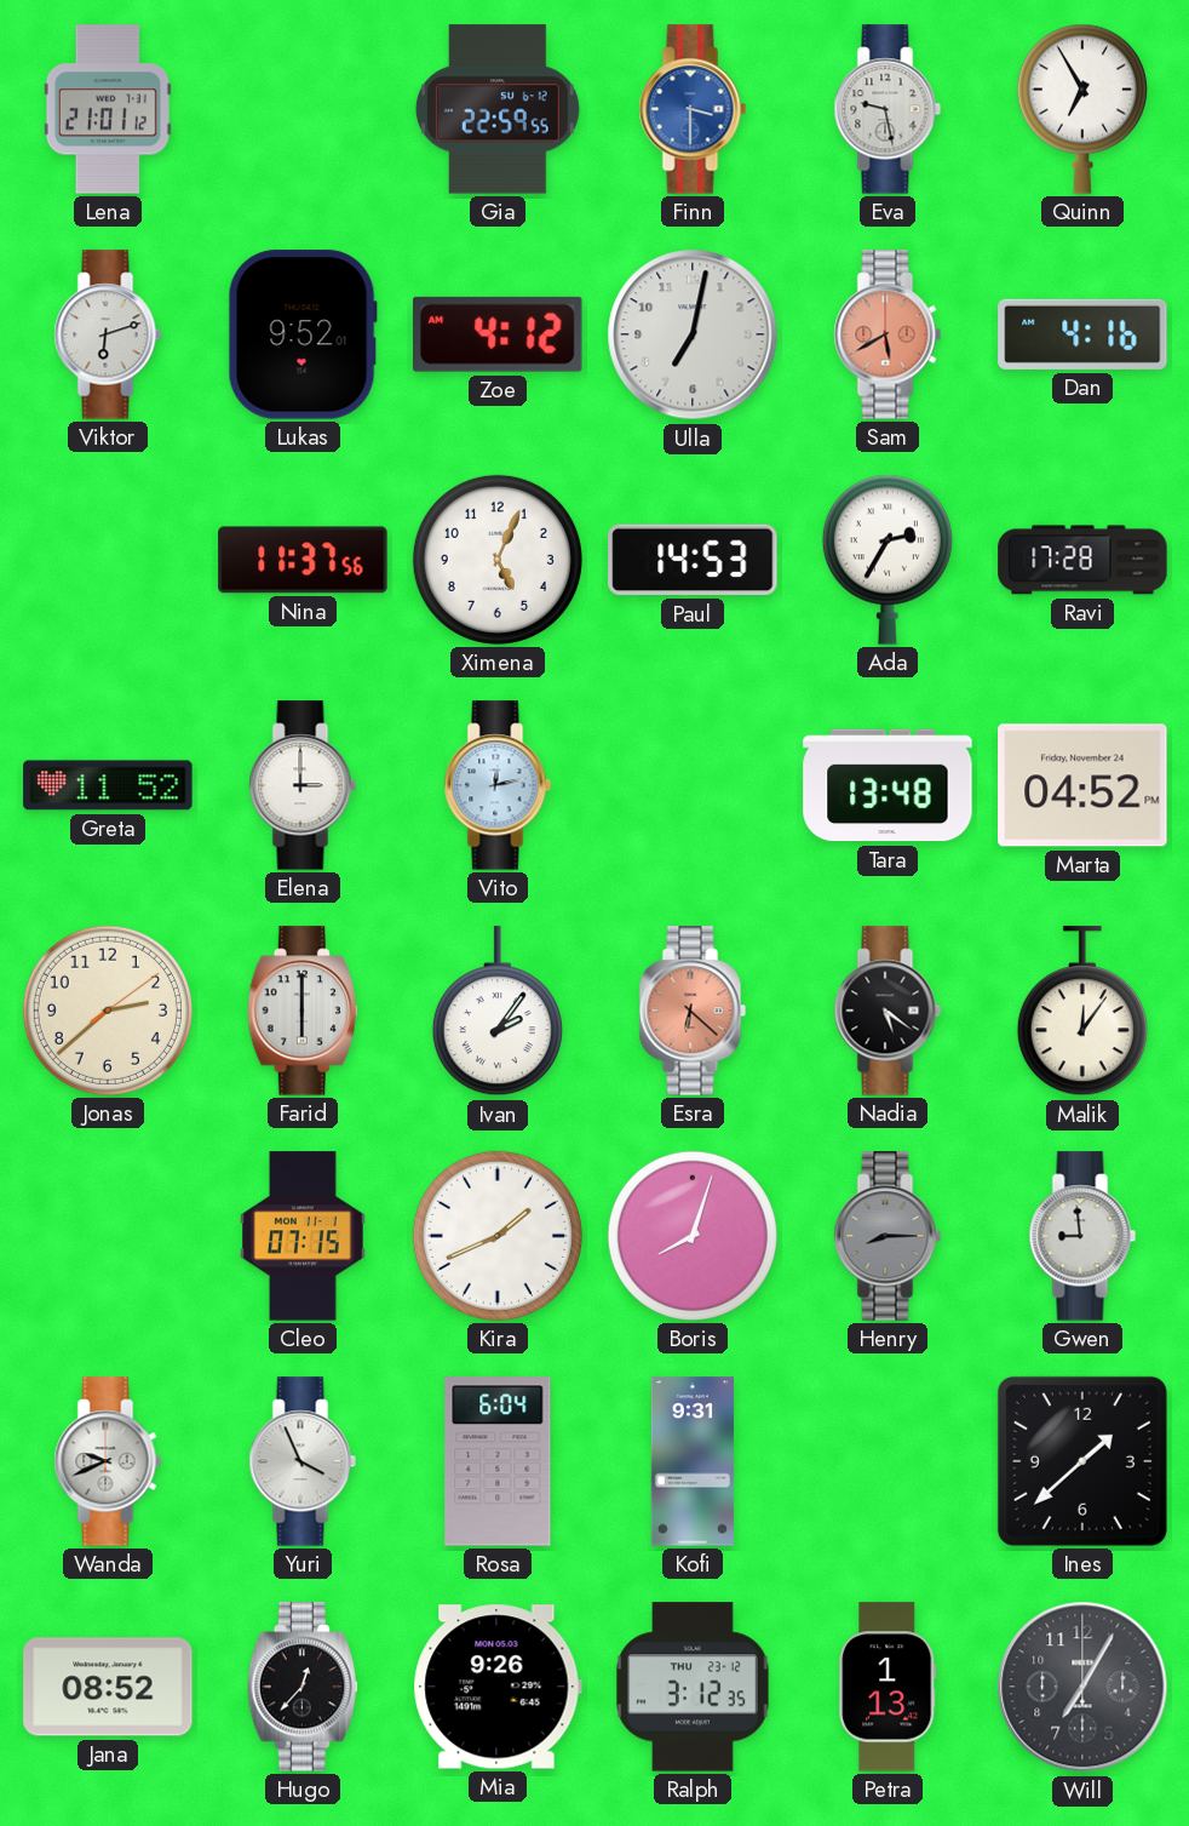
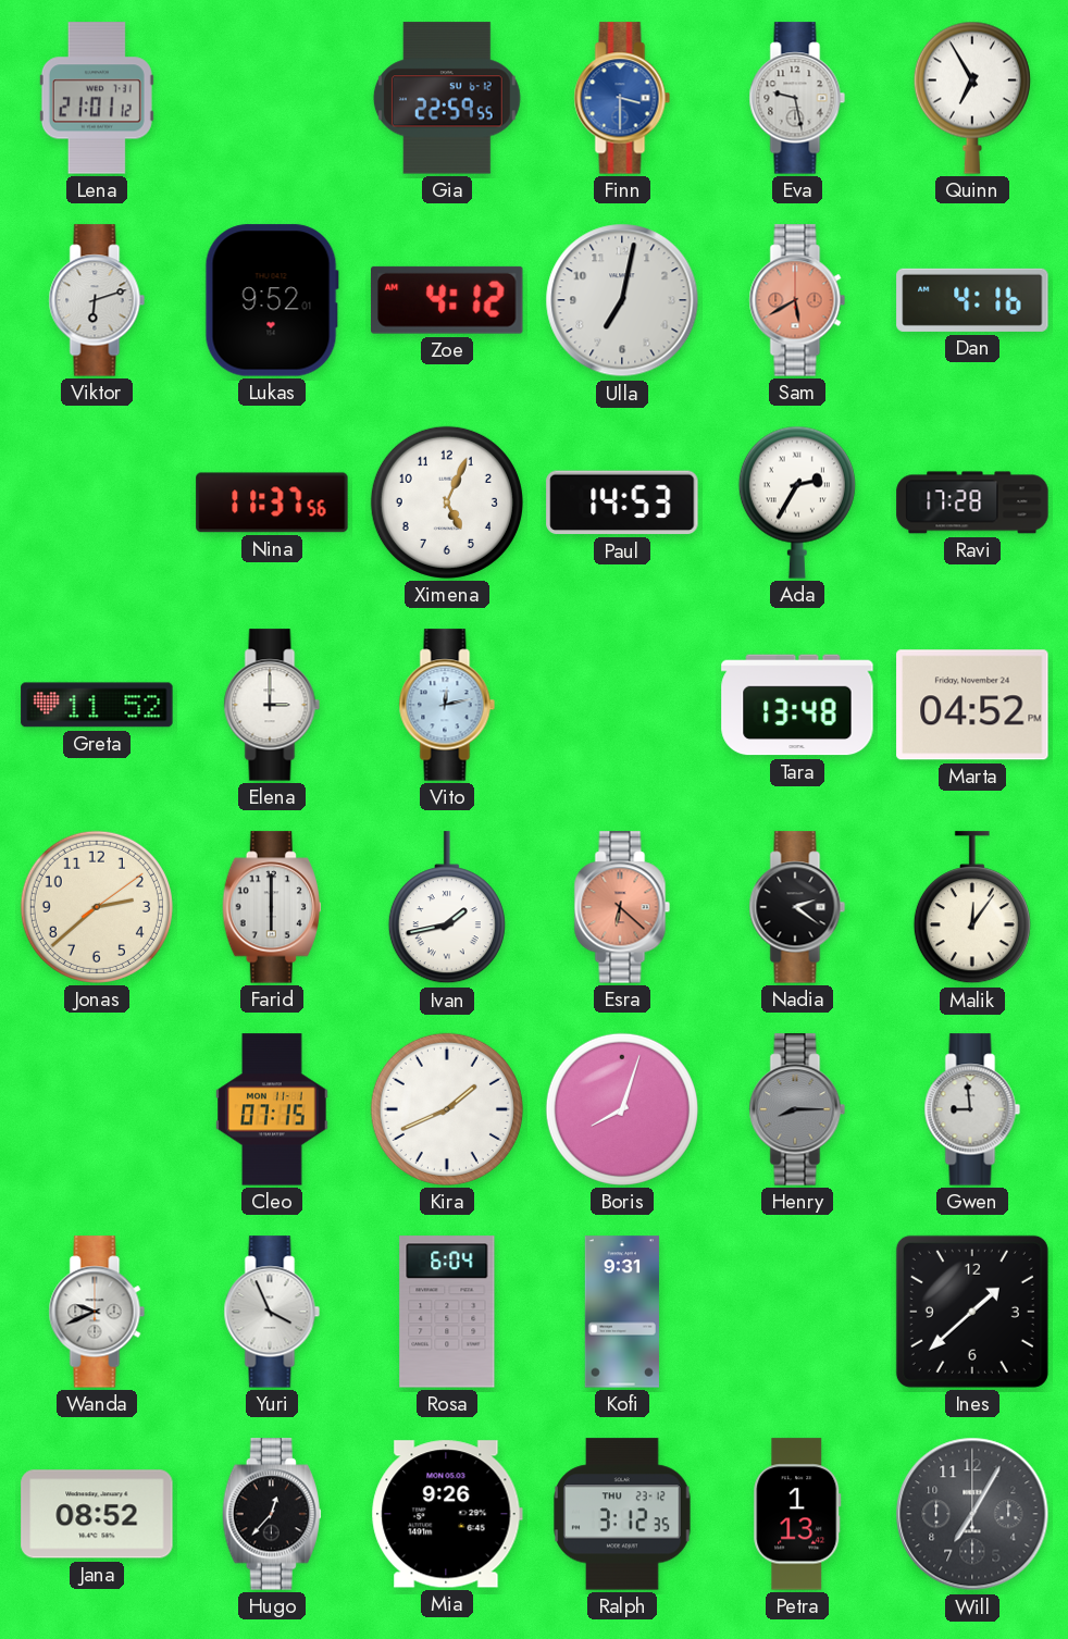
Ivan: 2:06 -> 1:43 (447, 908)
Nadia: 5:21 -> 2:21 (797, 907)
